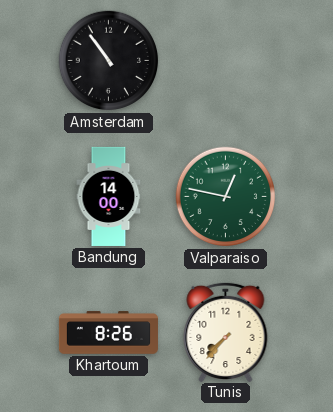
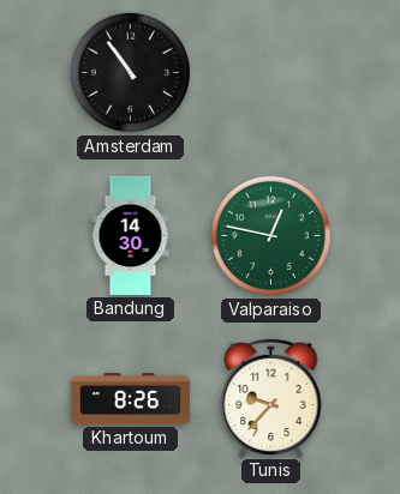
Bandung: 14:00 -> 14:30 (131, 235)
Tunis: 7:37 -> 9:37 (271, 397)
